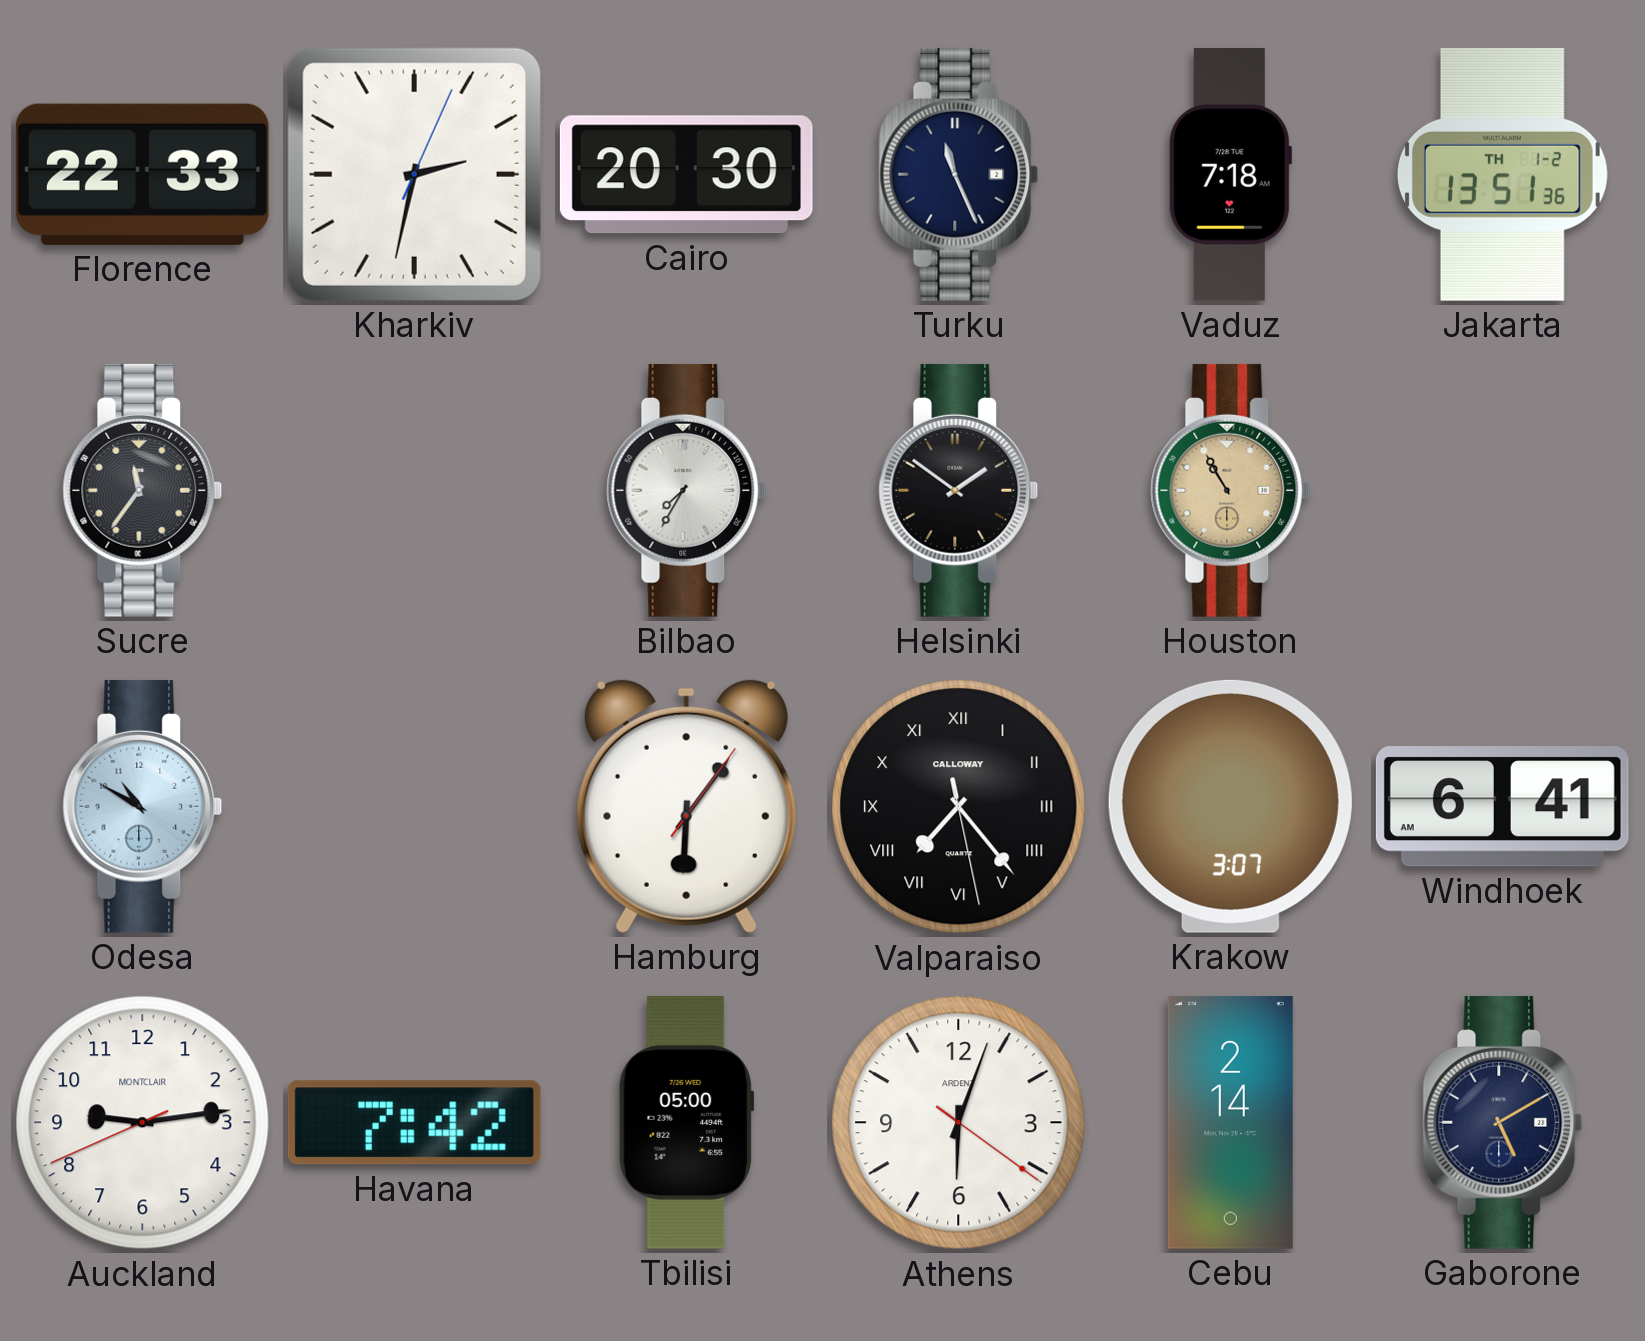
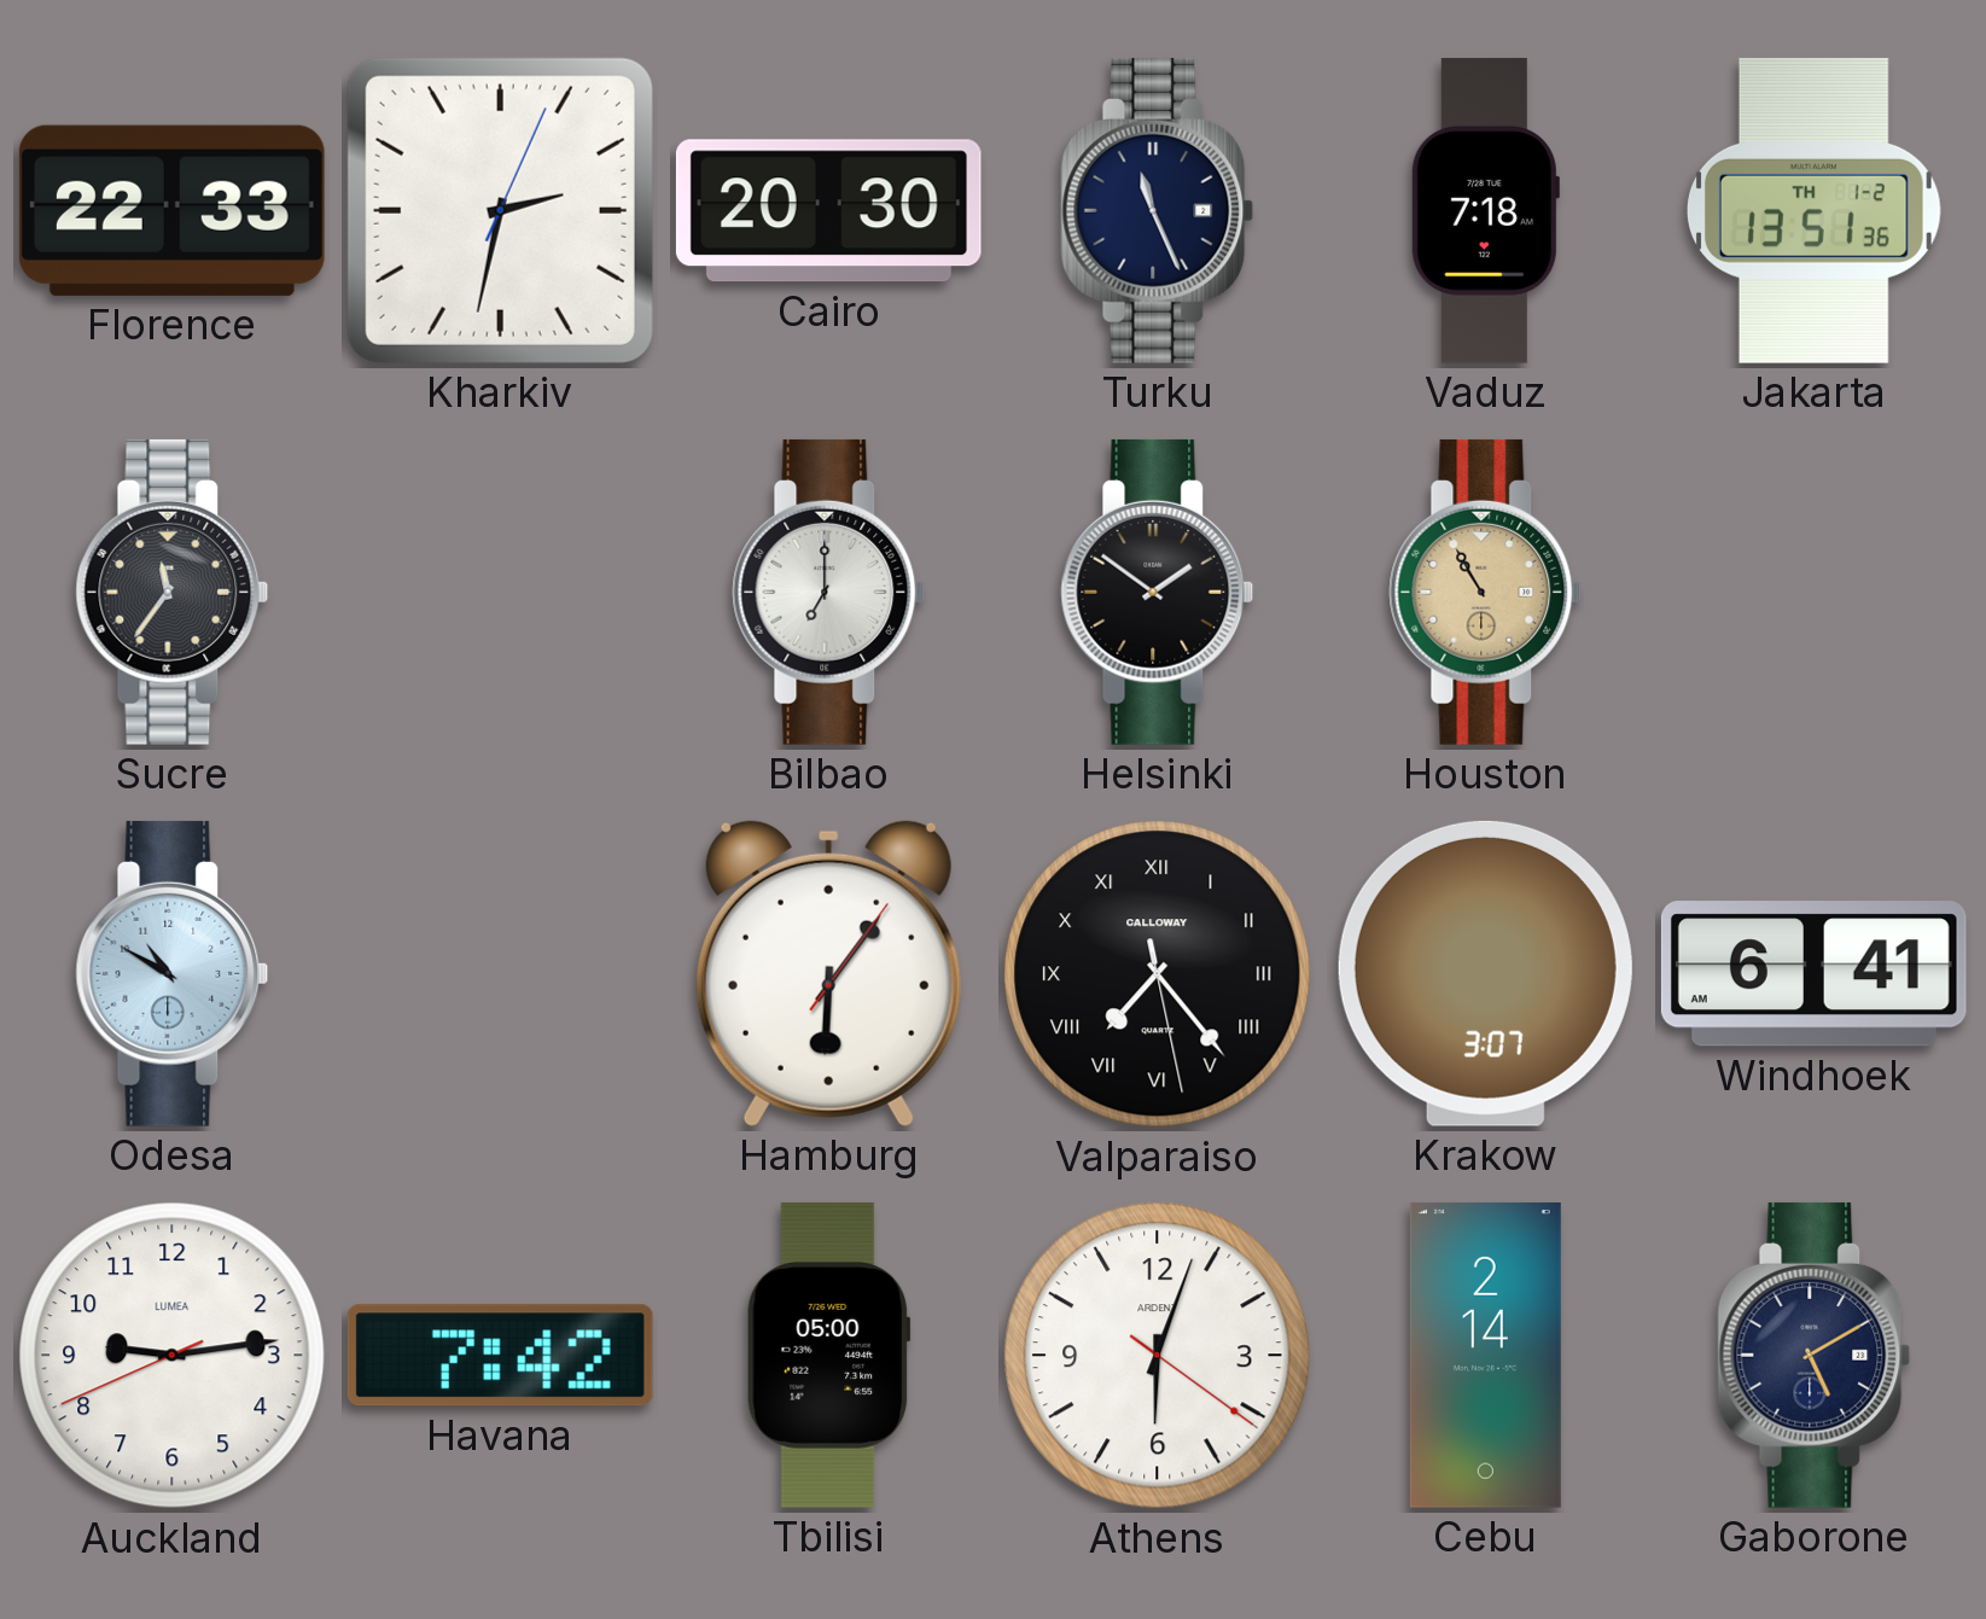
Bilbao: 7:35 -> 7:00 (829, 592)
Auckland brand: MONTCLAIR -> LUMEA (173, 1356)
